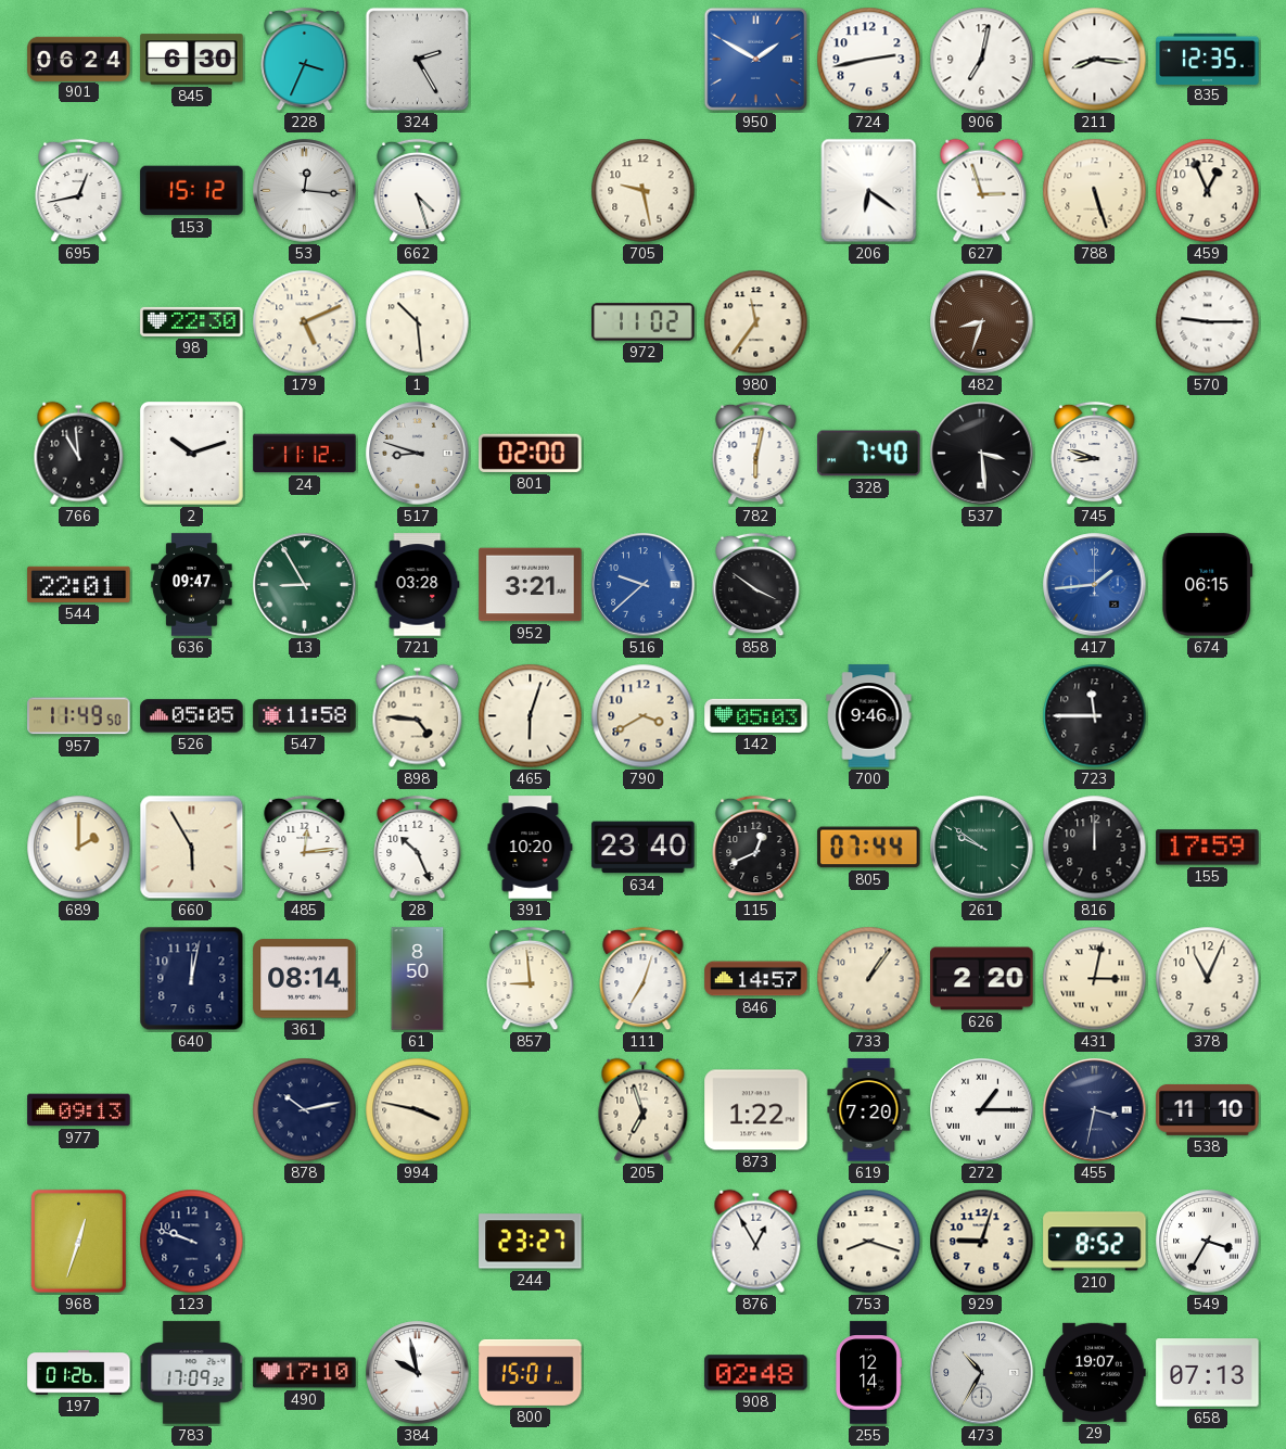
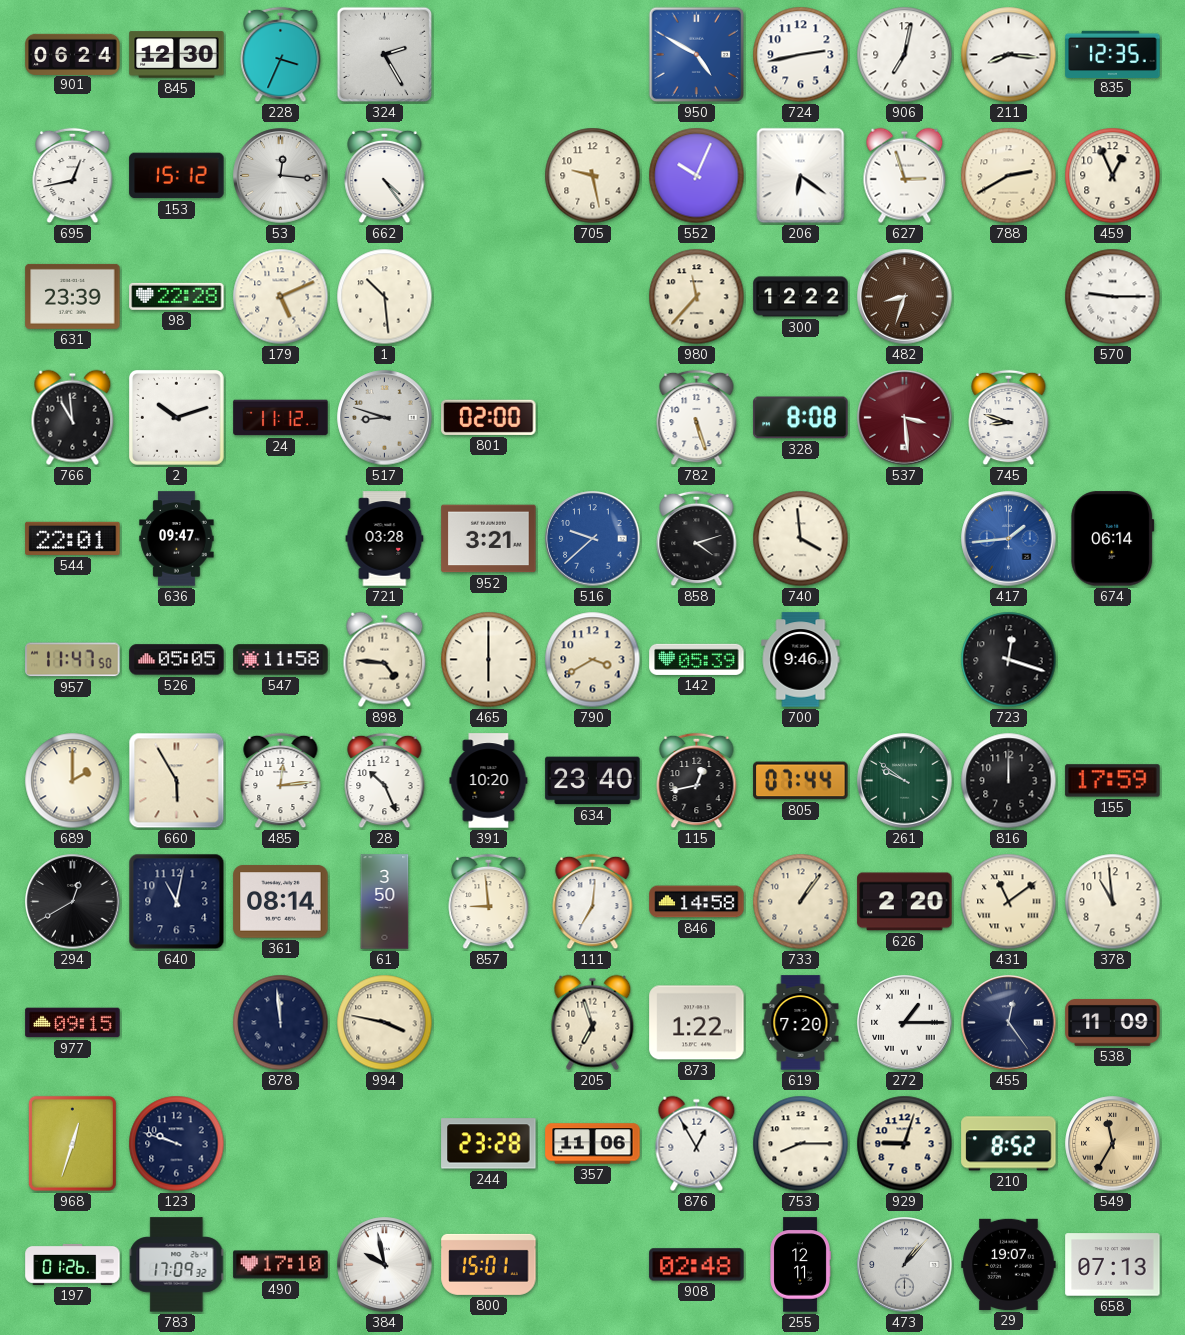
845: 6:30 -> 12:30 (177, 55)
950: 1:50 -> 4:50 (697, 55)
662: 4:27 -> 4:24 (385, 176)
552: none -> 10:04 (697, 176)
788: 5:27 -> 2:40 (1009, 176)
631: none -> 23:39 (73, 296)
98: 22:30 -> 22:28 (177, 296)
972: 11:02 -> none (644, 322)
980: 11:36 -> 11:37 (697, 297)
300: none -> 12:22 (801, 297)
782: 6:02 -> 5:27 (697, 418)
328: 7:40 -> 8:08 (801, 418)
537 dial: black -> burgundy (905, 418)
13: 8:55 -> none (305, 585)
858: 3:51 -> 4:12 (697, 539)
740: none -> 3:59 (801, 539)
674: 06:15 -> 06:14 (1113, 539)
957: 11:49 -> 11:47 (73, 660)
465: 6:03 -> 6:00 (489, 660)
142: 05:03 -> 05:39 (697, 659)
723: 11:45 -> 12:18 (1009, 660)
115: 12:41 -> 12:43 (697, 781)
294: none -> 12:40 (73, 902)
640: 12:02 -> 11:02 (177, 902)
61: 8:50 -> 3:50 (385, 902)
111: 7:03 -> 7:01 (593, 902)
846: 14:57 -> 14:58 (697, 902)
431: 3:02 -> 11:09 (1009, 902)
378: 11:04 -> 10:59 (1113, 902)
977: 09:13 -> 09:15 (73, 1023)
878: 10:13 -> 11:59 (281, 1023)
455: 3:32 -> 12:24 (1009, 1023)
538: 11:10 -> 11:09 (1113, 1022)
244: 23:27 -> 23:28 (489, 1144)
357: none -> 11:06 (593, 1144)
753: 8:18 -> 8:15 (801, 1144)
549: 3:35 -> 11:35 (1113, 1144)
549 dial: white -> champagne (1113, 1144)
255: 12:14 -> 12:11 (800, 1265)
473: 10:35 -> 1:07 (905, 1265)
